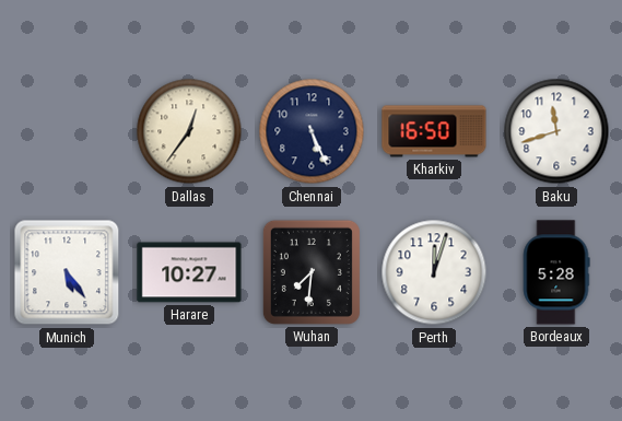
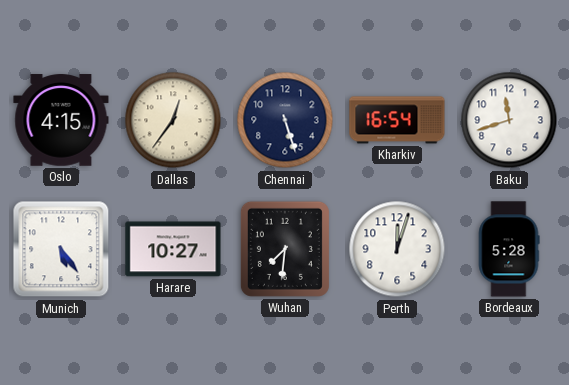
Oslo: none -> 4:15 (61, 120)
Chennai: 5:26 -> 5:27 (285, 120)
Kharkiv: 16:50 -> 16:54 (397, 120)
